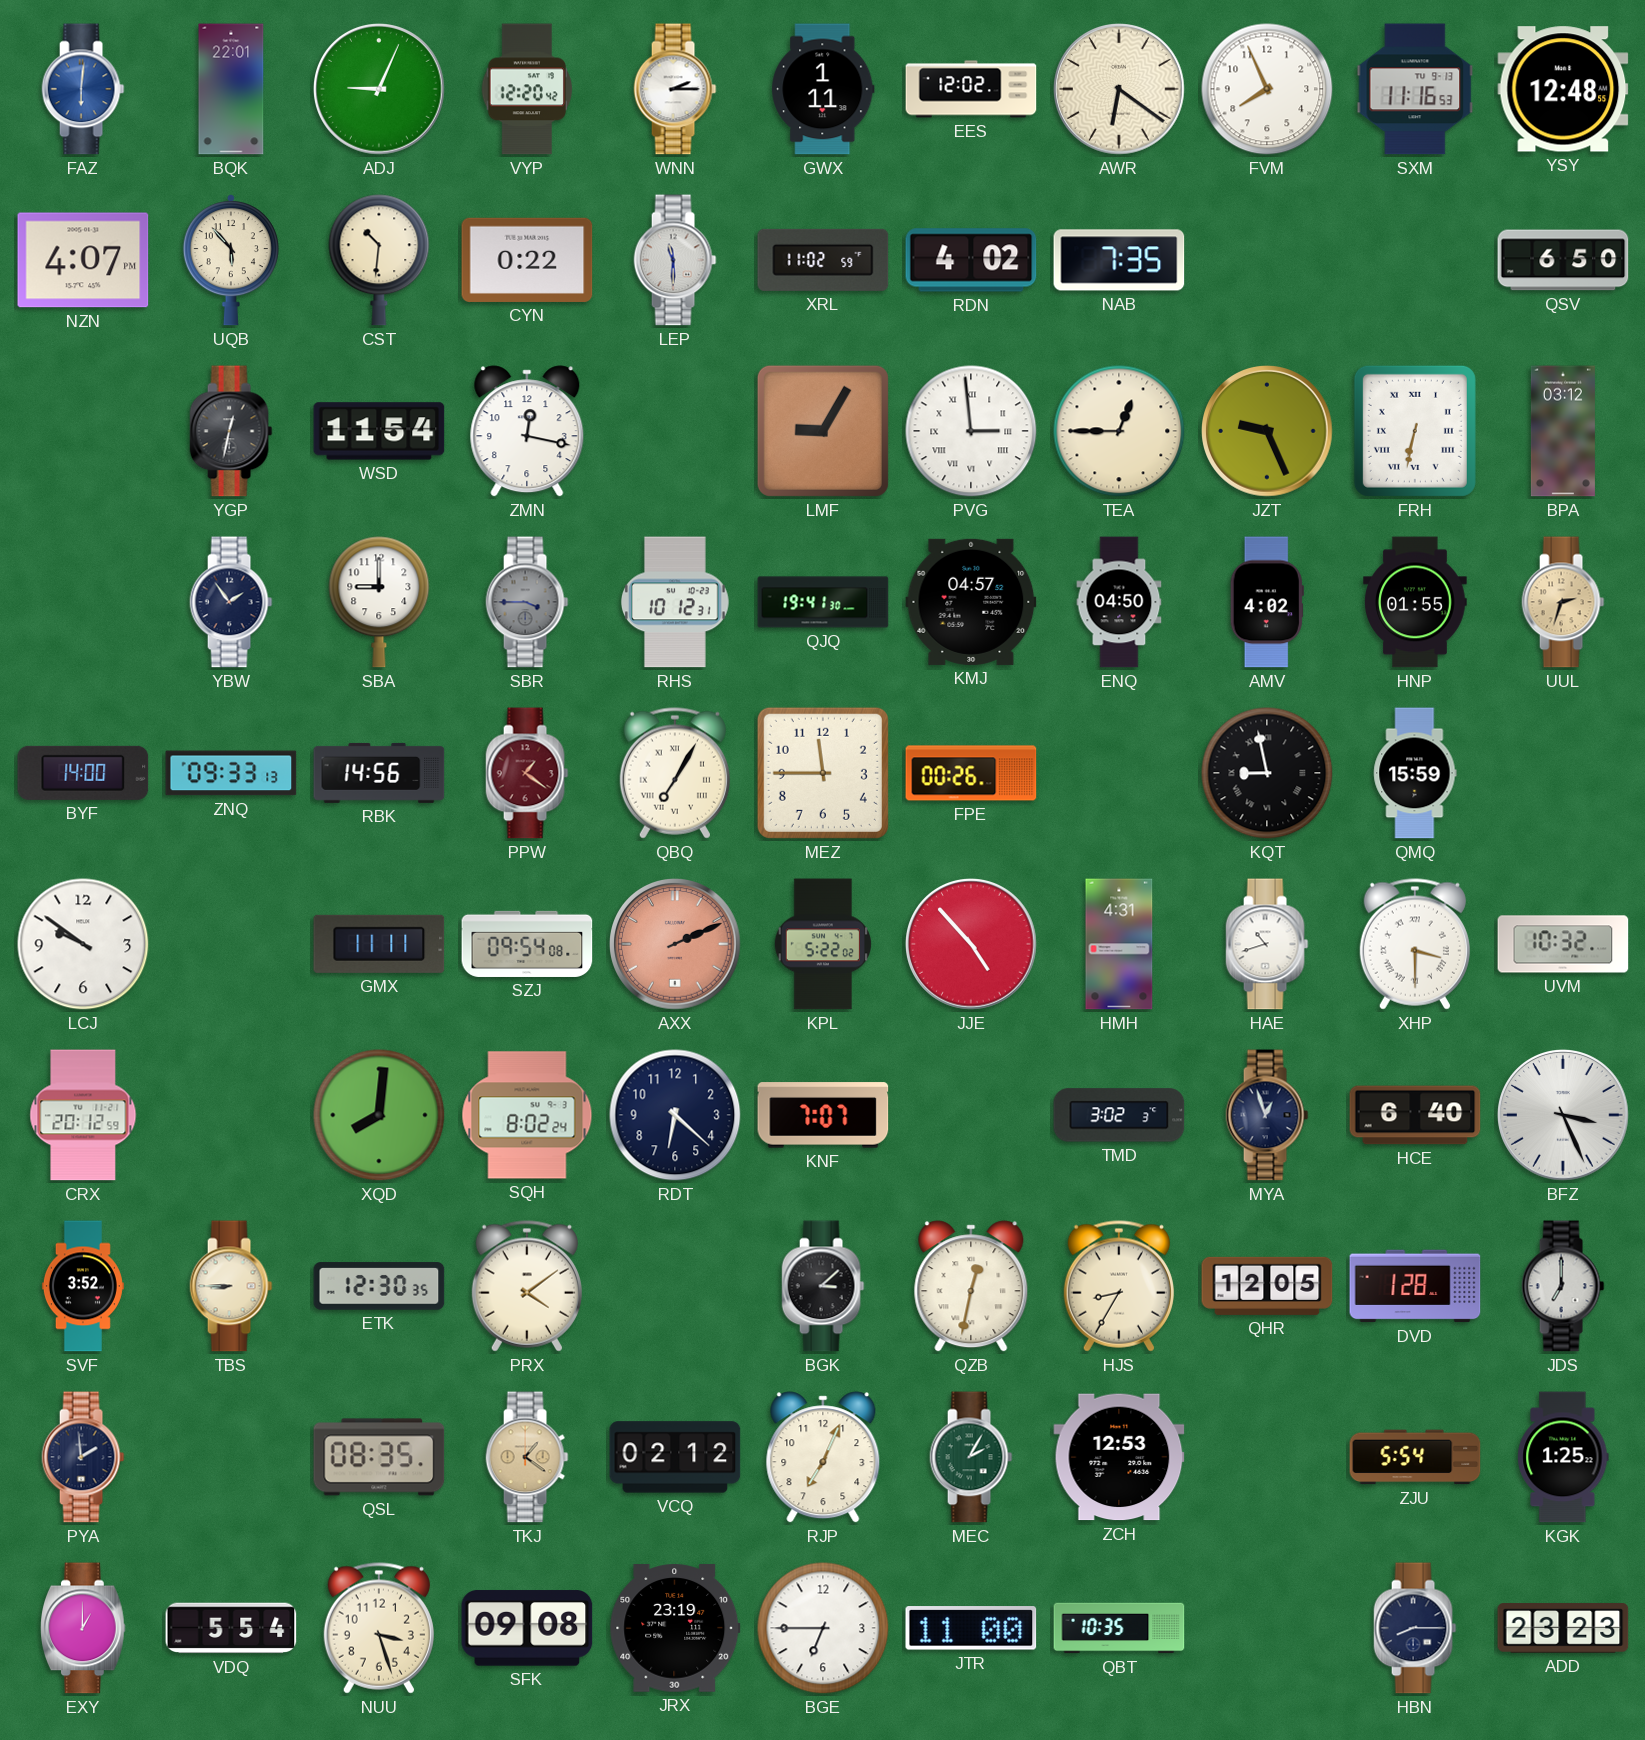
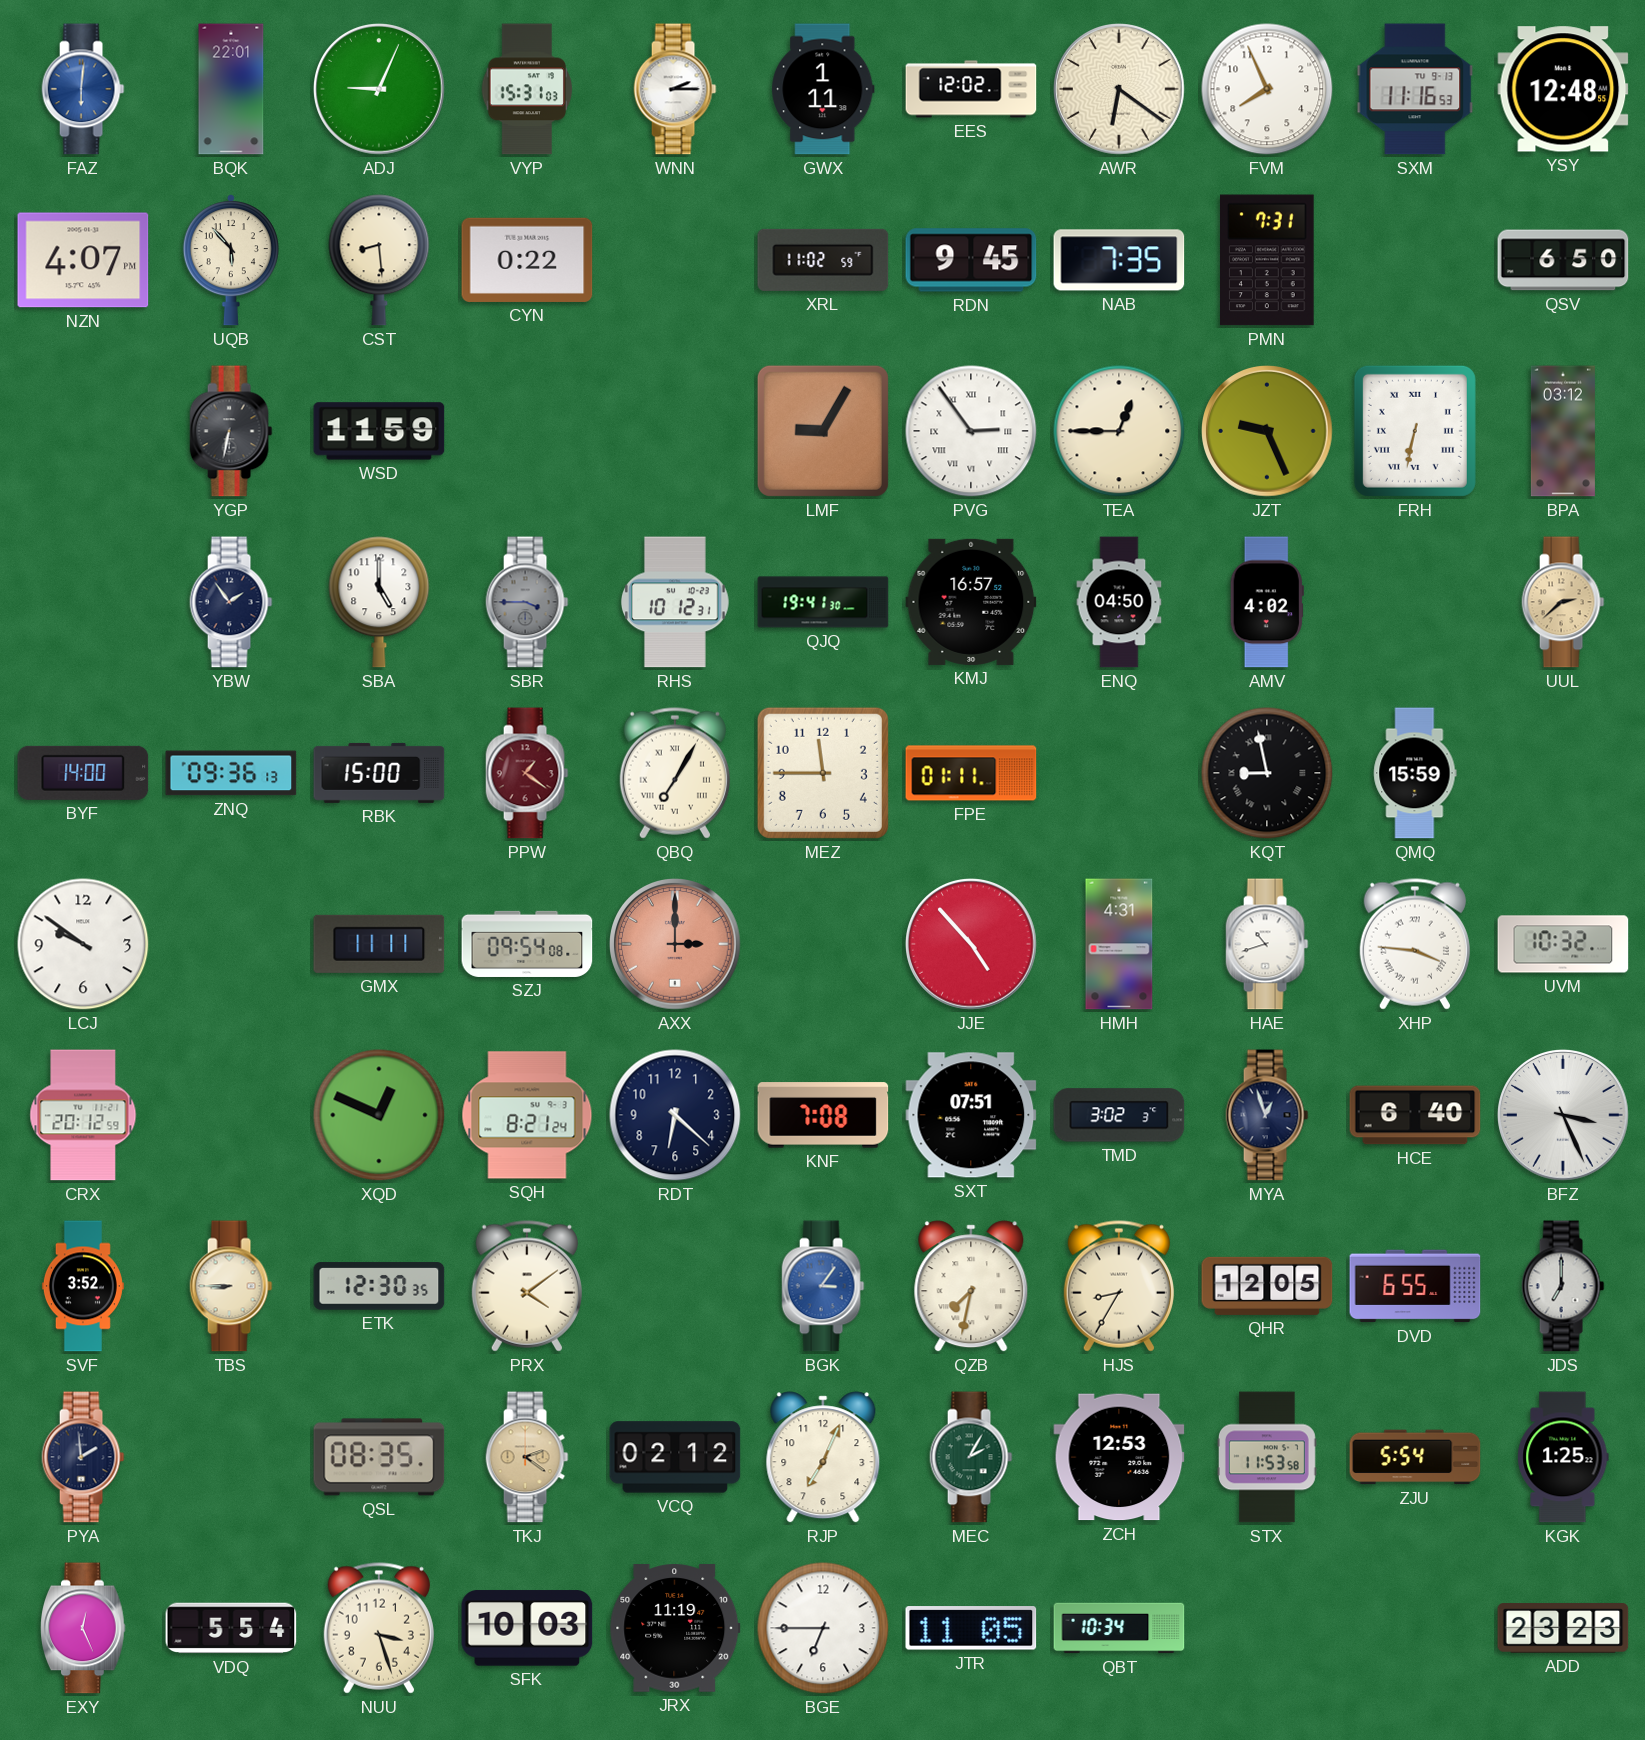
VYP: 12:20 -> 15:31 (526, 89)
CST: 10:31 -> 8:29 (379, 260)
LEP: 11:30 -> none (675, 260)
RDN: 4:02 -> 9:45 (971, 260)
PMN: none -> 7:31 (1267, 260)
YGP: 12:32 -> 6:32 (231, 431)
WSD: 11:54 -> 11:59 (379, 431)
ZMN: 12:17 -> none (527, 431)
PVG: 2:59 -> 2:54 (971, 431)
SBA: 9:00 -> 5:00 (379, 602)
KMJ: 04:57 -> 16:57 (971, 602)
HNP: 01:55 -> none (1415, 602)
UUL: 2:33 -> 2:38 (1563, 602)
ZNQ: 09:33 -> 09:36 (231, 773)
RBK: 14:56 -> 15:00 (379, 773)
FPE: 00:26 -> 01:11 (971, 773)
AXX: 2:11 -> 3:00 (676, 945)
KPL: 5:22 -> none (823, 944)
XHP: 3:30 -> 3:46 (1415, 944)
XQD: 8:01 -> 12:49 (379, 1115)
SQH: 8:02 -> 8:21 (527, 1115)
KNF: 7:07 -> 7:08 (823, 1115)
SXT: none -> 07:51 (971, 1115)
BGK: 3:08 -> 3:06 (823, 1286)
BGK dial: black -> blue (823, 1286)
QZB: 12:32 -> 7:32 (971, 1286)
DVD: 1:28 -> 6:55 (1415, 1286)
TKJ: 1:21 -> 2:21 (527, 1457)
STX: none -> 11:53 (1267, 1457)
EXY: 1:00 -> 12:26 (84, 1628)
SFK: 09:08 -> 10:03 (527, 1628)
JRX: 23:19 -> 11:19 (675, 1628)
JTR: 11:00 -> 11:05 (971, 1628)
QBT: 10:35 -> 10:34 (1119, 1628)
HBN: 8:15 -> none (1415, 1628)
